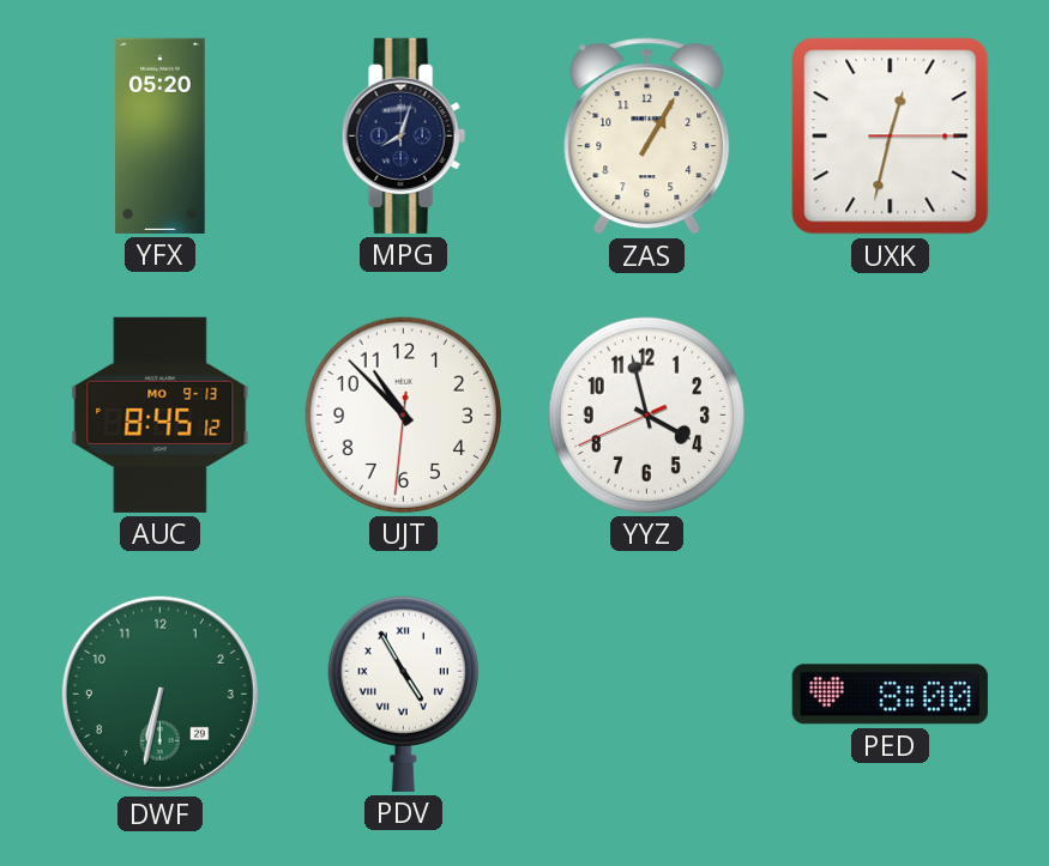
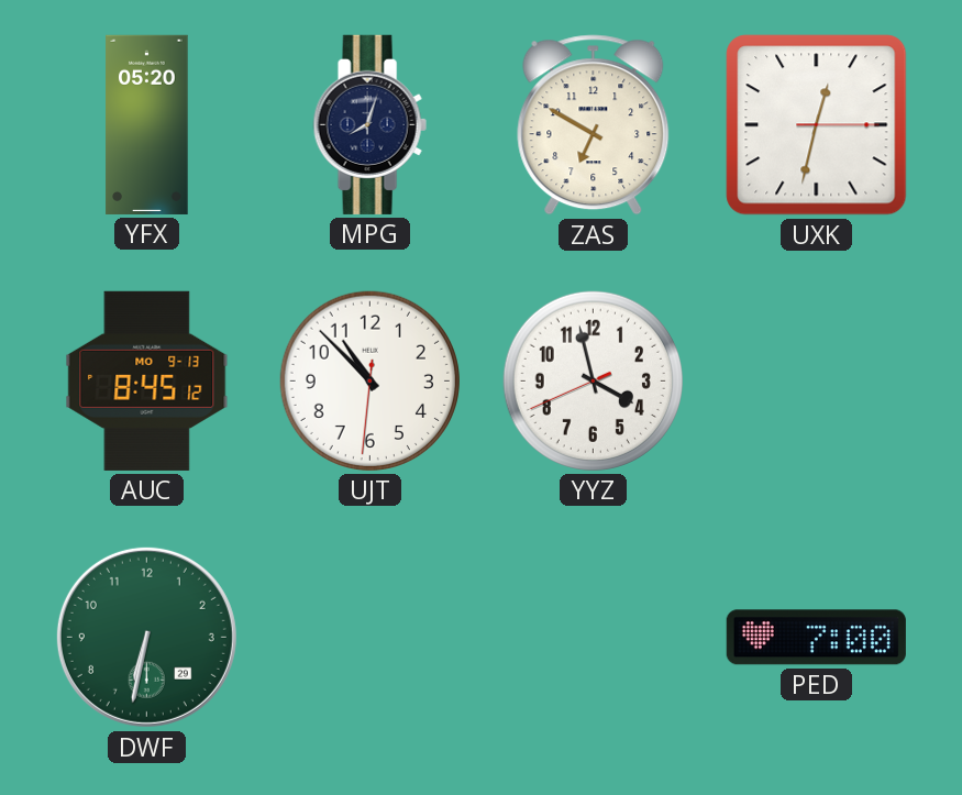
ZAS: 1:05 -> 6:50 (594, 125)
PDV: 4:55 -> none (403, 694)
PED: 8:00 -> 7:00 (816, 638)
